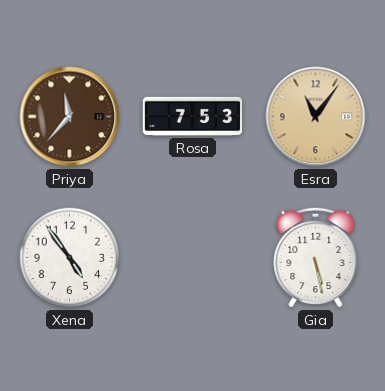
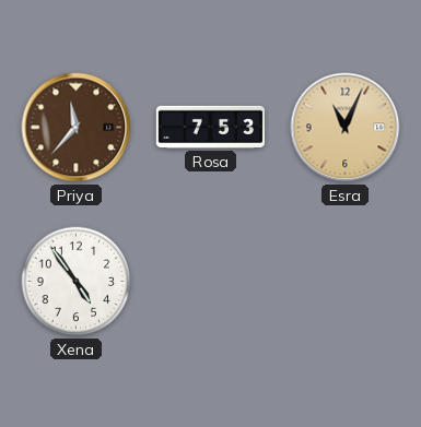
Esra: 11:06 -> 11:04 (346, 128)
Gia: 5:28 -> none (316, 257)
